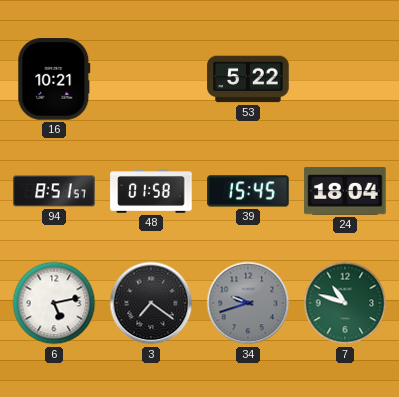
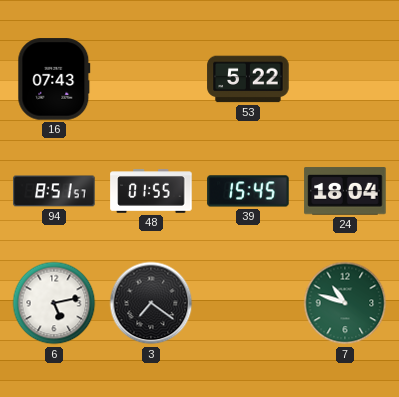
16: 10:21 -> 07:43 (54, 79)
48: 01:58 -> 01:55 (151, 191)
34: 9:42 -> none (248, 303)
